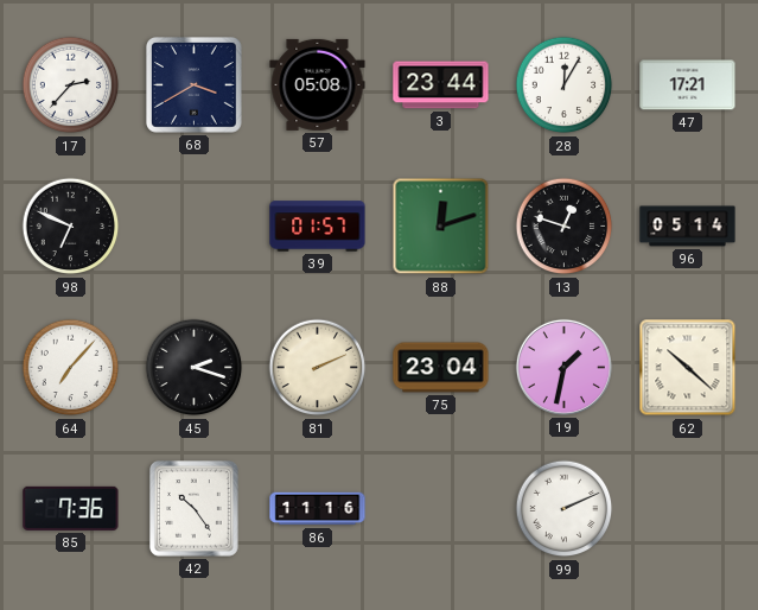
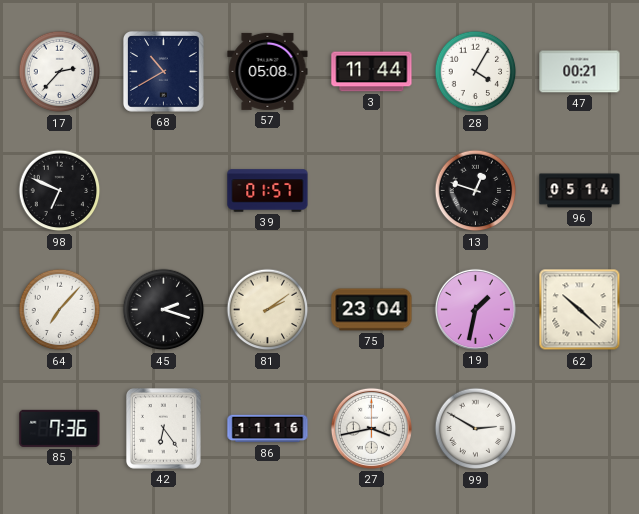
68: 3:40 -> 10:40 (164, 72)
3: 23:44 -> 11:44 (372, 72)
28: 12:05 -> 4:05 (476, 72)
47: 17:21 -> 00:21 (580, 72)
88: 12:12 -> none (441, 227)
81: 2:11 -> 2:09 (268, 310)
42: 10:24 -> 6:24 (164, 429)
27: none -> 3:43 (371, 428)
99: 2:11 -> 2:50 (476, 429)
